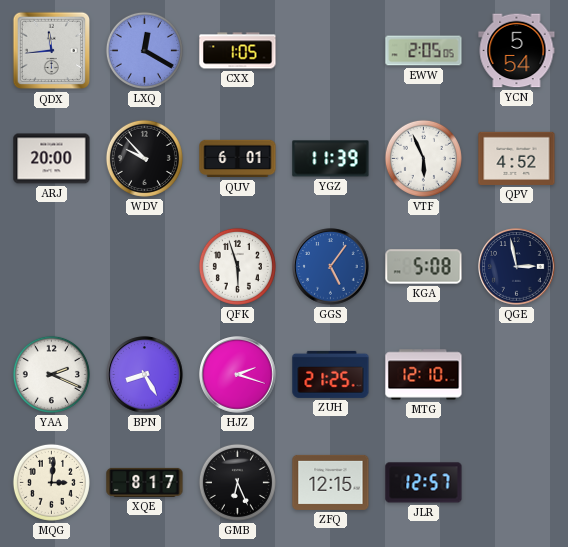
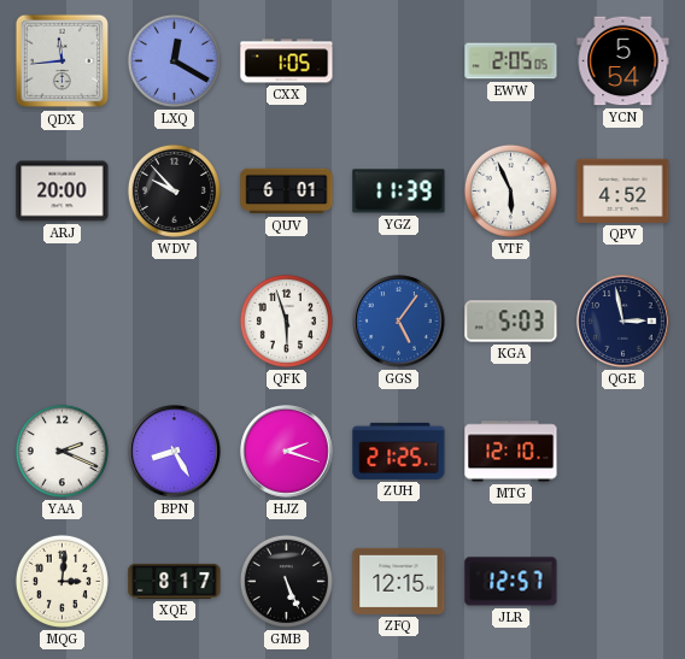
KGA: 5:08 -> 5:03 (511, 322)
GMB: 6:26 -> 5:26 (286, 581)
